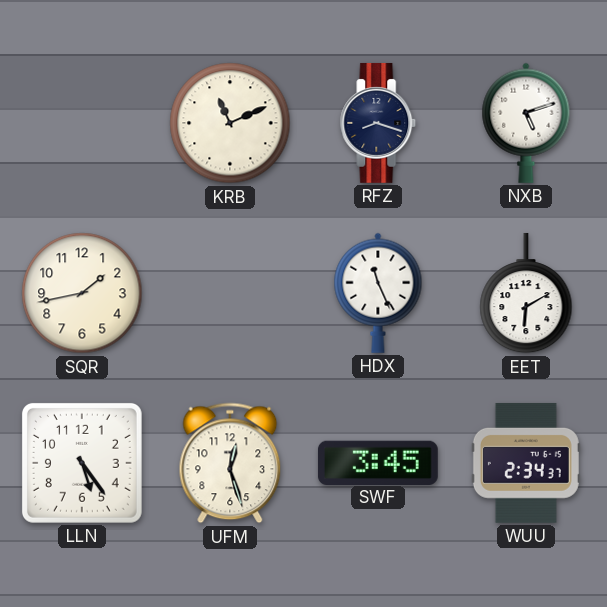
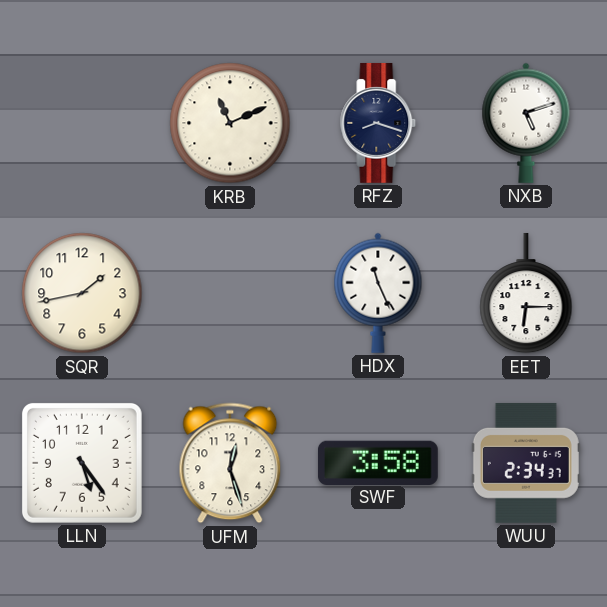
EET: 6:10 -> 6:15 (526, 293)
SWF: 3:45 -> 3:58 (378, 462)
